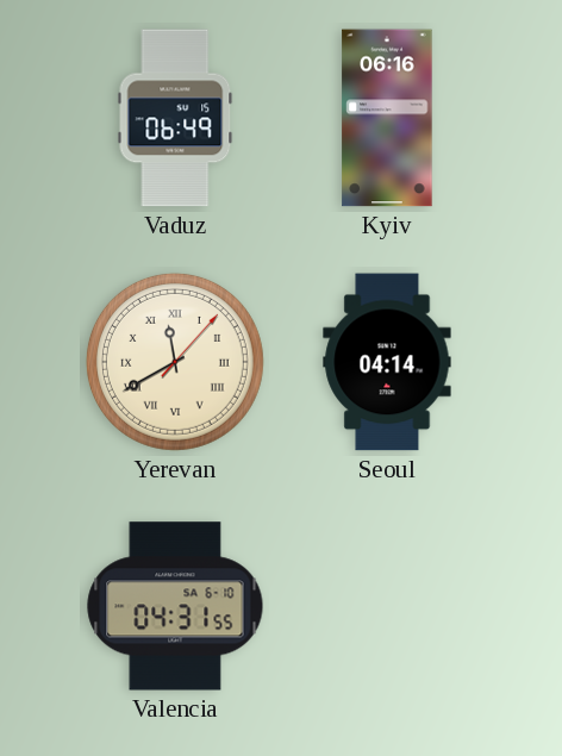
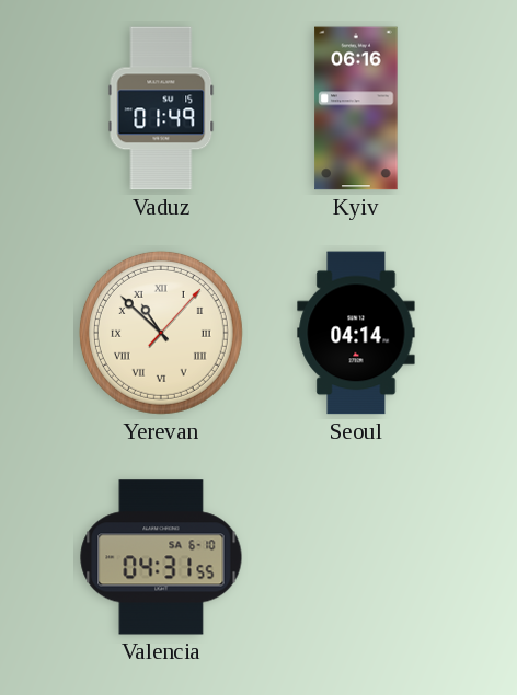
Vaduz: 06:49 -> 01:49 (161, 108)
Yerevan: 11:40 -> 10:52 (161, 333)
